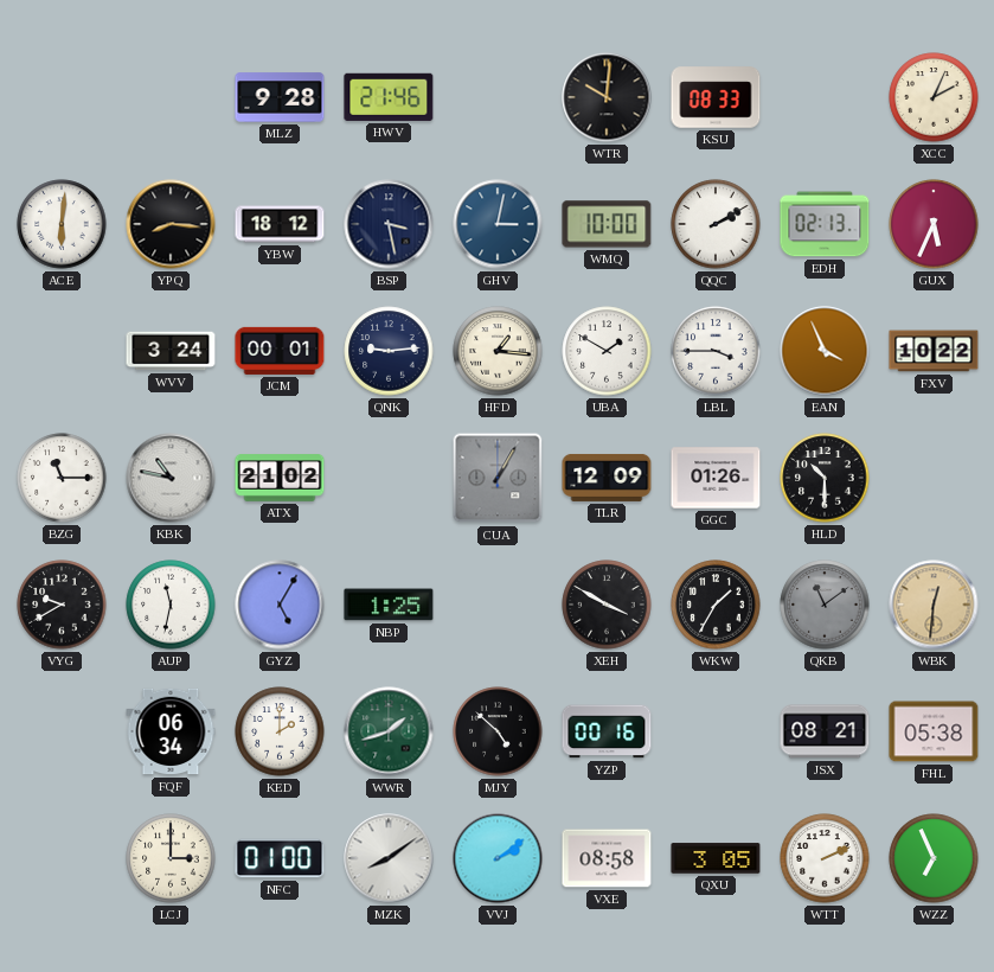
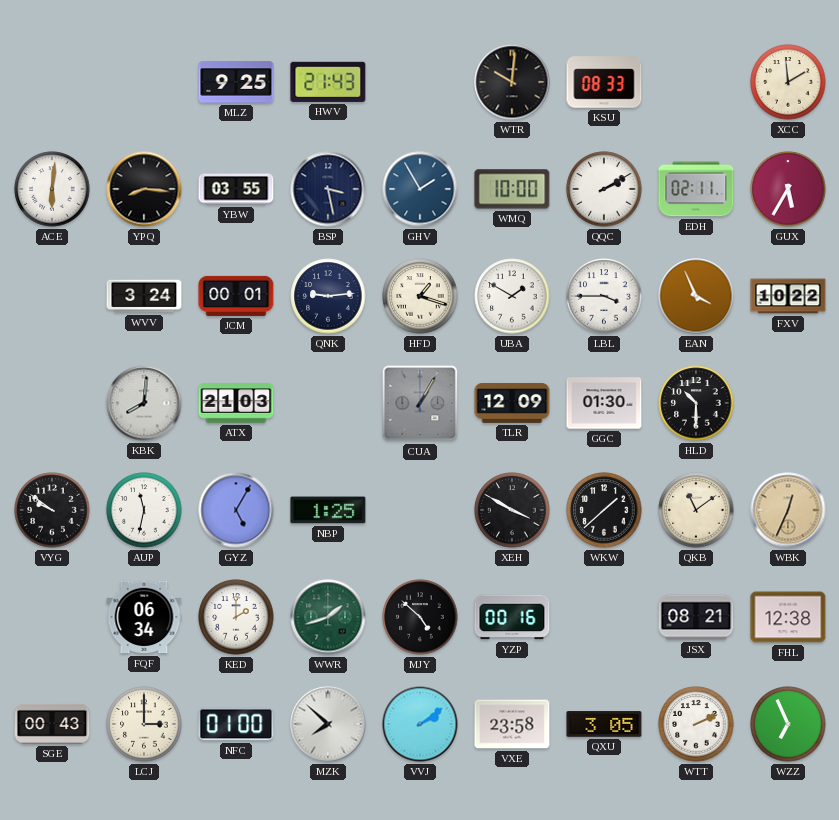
MLZ: 9:28 -> 9:25 (236, 82)
HWV: 21:46 -> 21:43 (328, 82)
XCC: 2:04 -> 1:59 (788, 82)
YBW: 18:12 -> 03:55 (236, 189)
GHV: 3:02 -> 1:55 (420, 189)
EDH: 02:13 -> 02:11 (696, 189)
GUX: 5:34 -> 5:35 (788, 189)
HFD: 1:16 -> 1:18 (420, 296)
BZG: 11:15 -> none (62, 478)
KBK: 10:47 -> 8:01 (144, 403)
ATX: 21:02 -> 21:03 (236, 403)
GGC: 01:26 -> 01:30 (604, 403)
VYG: 9:40 -> 9:51 (52, 510)
WKW: 1:35 -> 1:38 (604, 510)
QKB dial: grey -> cream (696, 510)
WBK: 12:31 -> 12:34 (788, 510)
FHL: 05:38 -> 12:38 (788, 617)
SGE: none -> 00:43 (52, 724)
MZK: 8:09 -> 7:52 (328, 724)
VXE: 08:58 -> 23:58 (512, 724)
